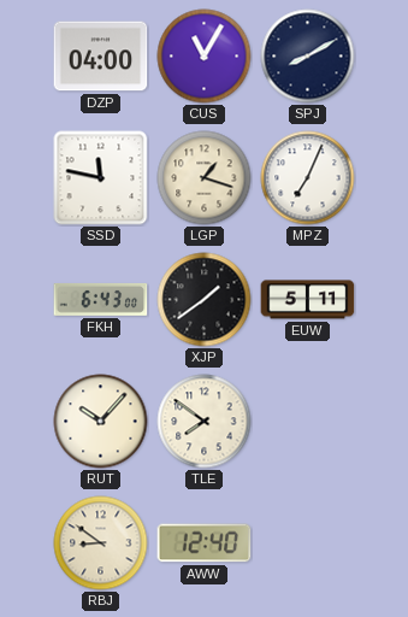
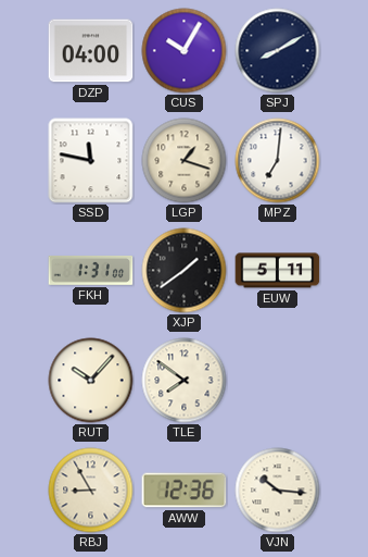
CUS: 11:05 -> 10:05 (185, 51)
MPZ: 7:04 -> 7:01 (278, 161)
FKH: 6:43 -> 1:31 (91, 270)
RBJ: 8:51 -> 8:55 (91, 491)
AWW: 12:40 -> 12:36 (185, 491)
VJN: none -> 10:16 (278, 491)
